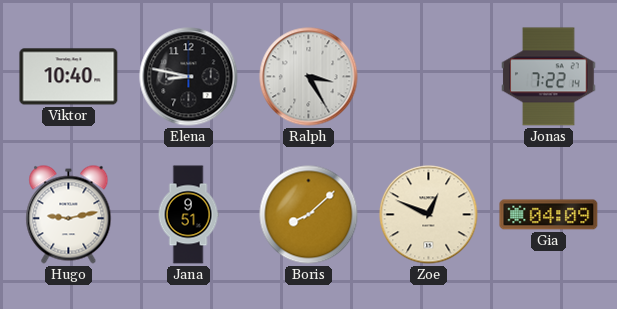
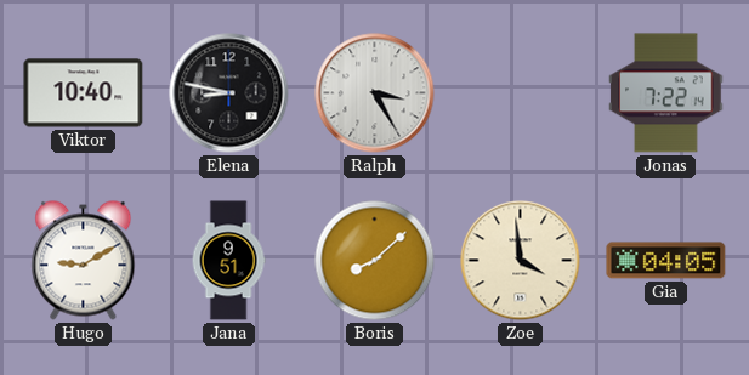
Hugo: 9:13 -> 9:10 (84, 261)
Zoe: 12:49 -> 3:59 (521, 261)
Gia: 04:09 -> 04:05 (666, 261)
